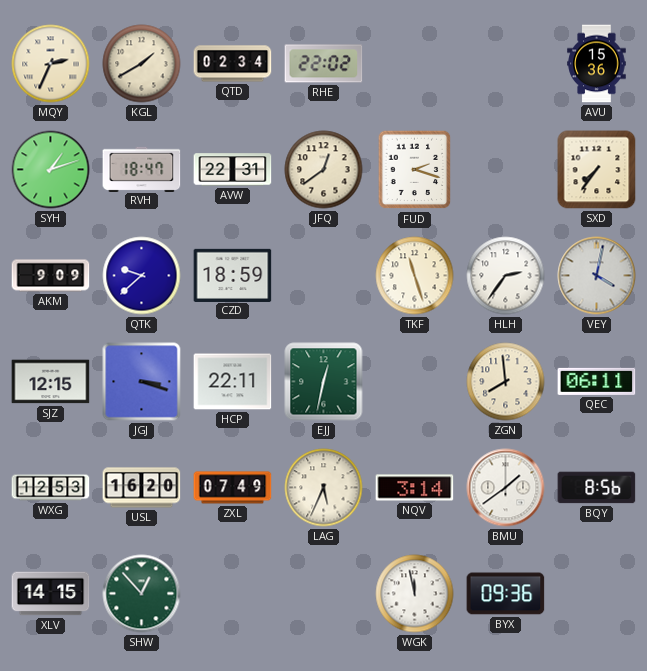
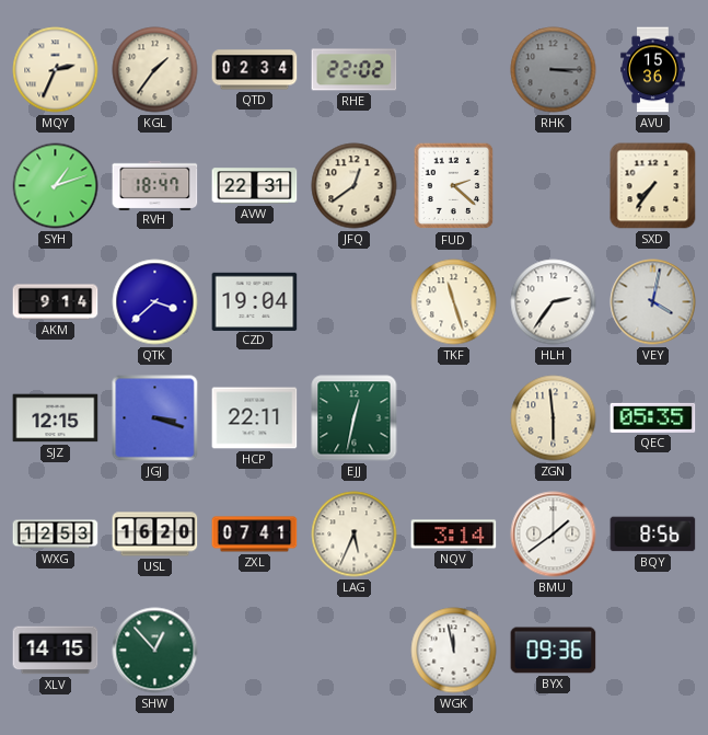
KGL: 1:40 -> 1:36 (155, 70)
RHK: none -> 3:15 (554, 70)
FUD: 2:18 -> 2:22 (454, 186)
AKM: 9:09 -> 9:14 (56, 302)
QTK: 9:38 -> 3:38 (155, 302)
CZD: 18:59 -> 19:04 (255, 301)
ZGN: 7:59 -> 5:59 (554, 418)
QEC: 06:11 -> 05:35 (653, 417)
ZXL: 07:49 -> 07:41 (255, 535)
